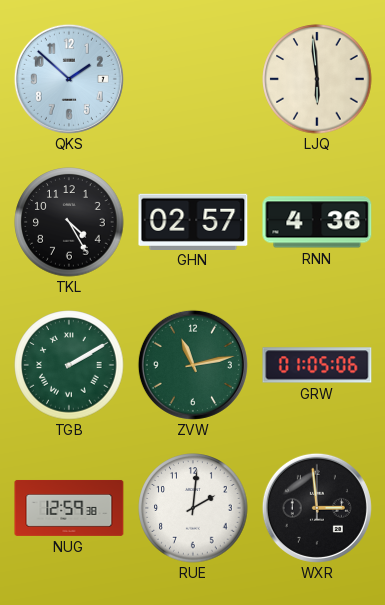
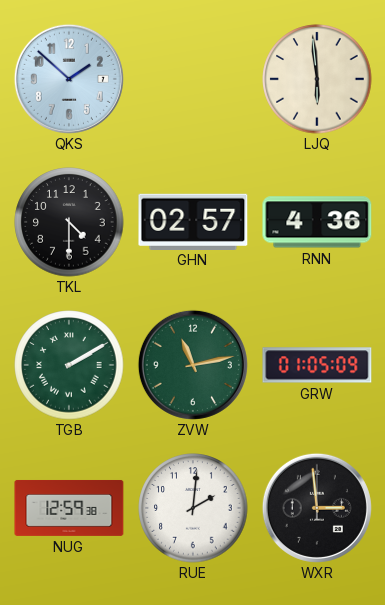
TKL: 4:25 -> 4:30 (69, 222)
GRW: 01:05:06 -> 01:05:09 (317, 365)
